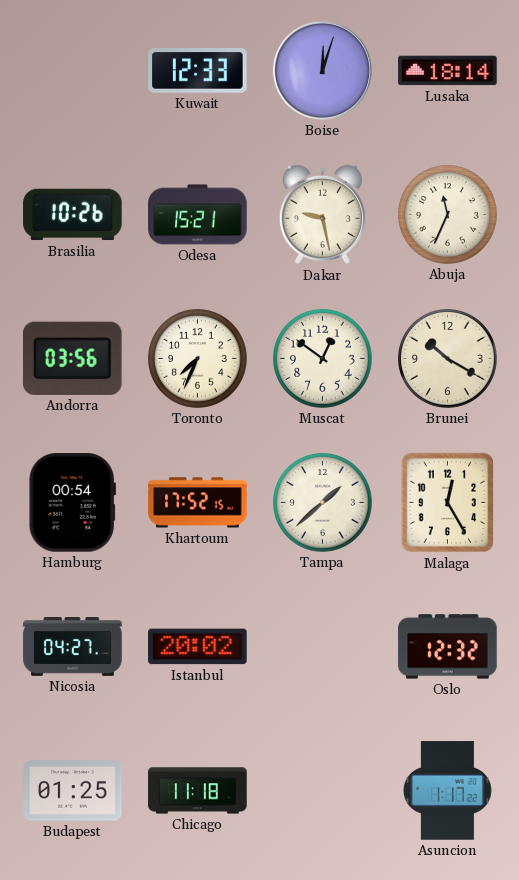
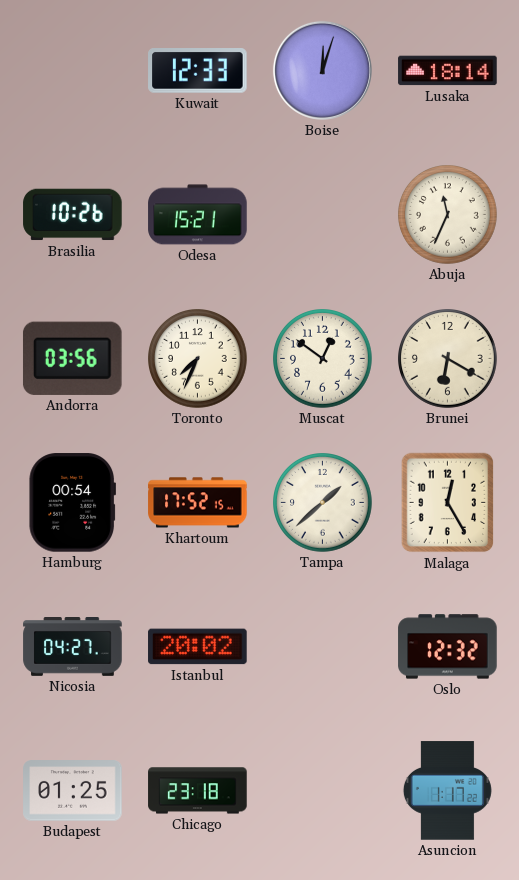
Dakar: 9:28 -> none (322, 215)
Brunei: 10:20 -> 6:20 (448, 359)
Chicago: 11:18 -> 23:18 (198, 791)
